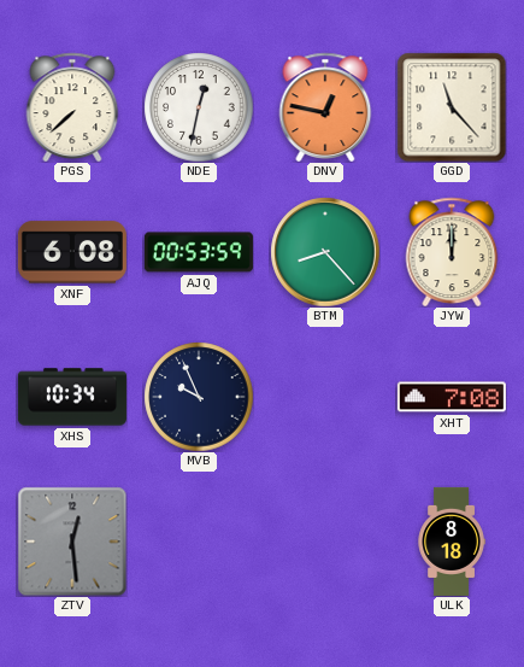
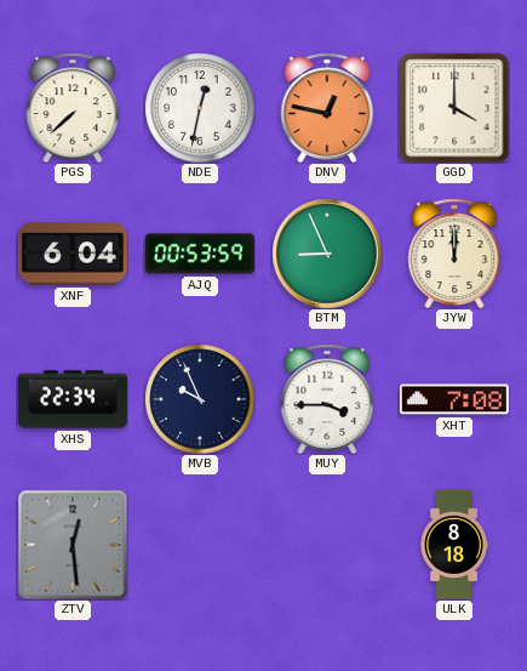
GGD: 11:23 -> 4:00 (454, 108)
XNF: 6:08 -> 6:04 (73, 254)
BTM: 8:23 -> 8:56 (327, 254)
XHS: 10:34 -> 22:34 (73, 399)
MUY: none -> 3:45 (327, 398)
